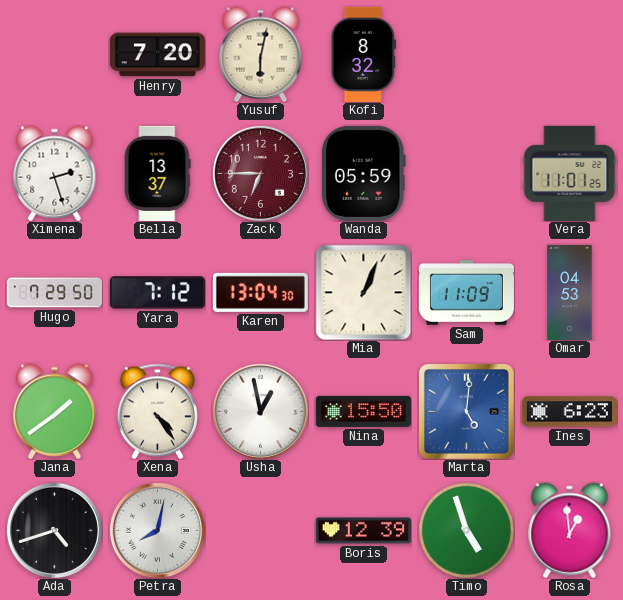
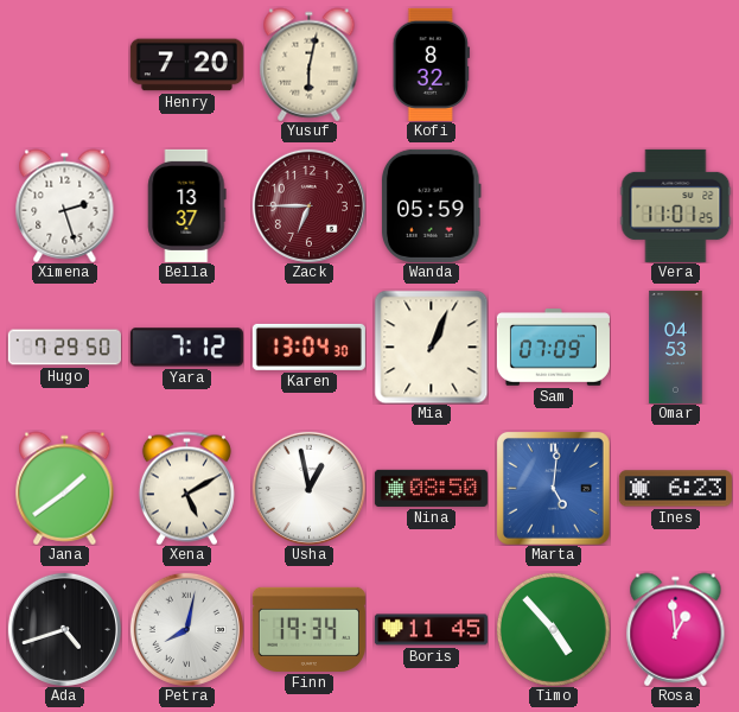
Sam: 11:09 -> 07:09 (553, 348)
Xena: 4:24 -> 5:10 (186, 488)
Nina: 15:50 -> 08:50 (431, 488)
Finn: none -> 19:34 (308, 629)
Boris: 12:39 -> 11:45 (431, 630)
Timo: 4:57 -> 4:53 (553, 629)
